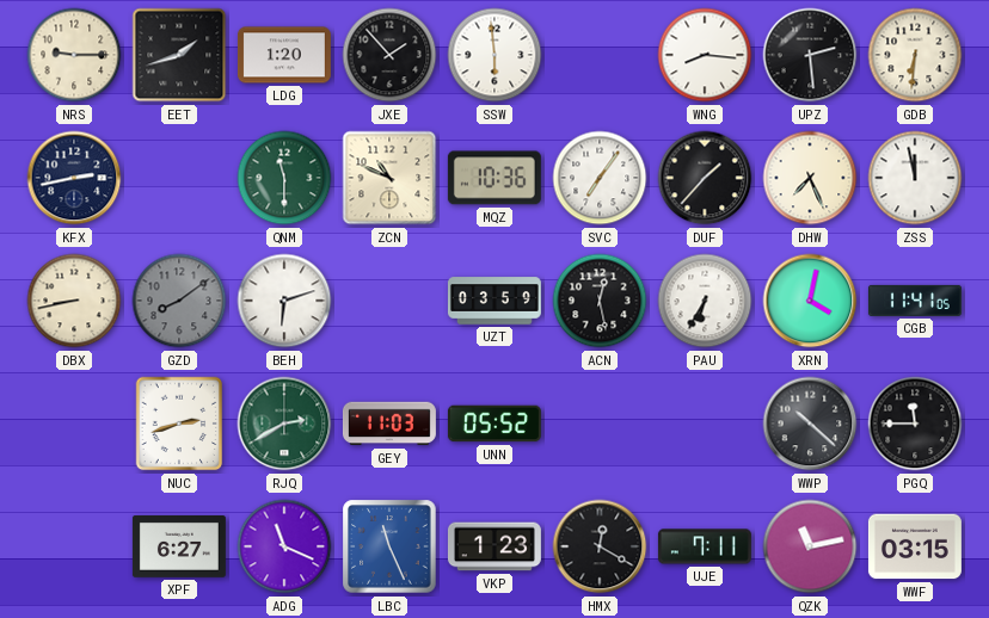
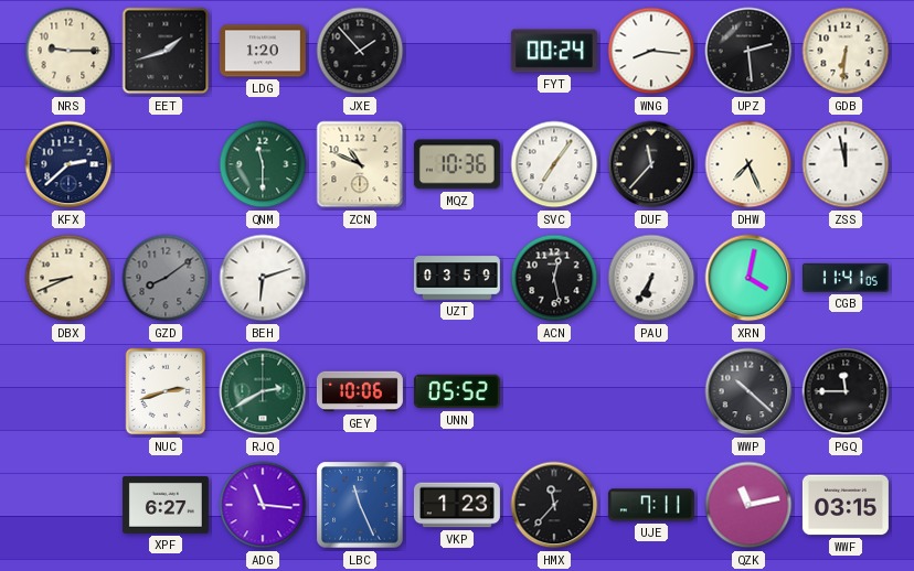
SSW: 5:59 -> none (494, 55)
FYT: none -> 00:24 (554, 51)
KFX: 2:43 -> 2:38 (68, 164)
DUF: 1:37 -> 11:37 (651, 164)
DBX: 8:43 -> 8:41 (68, 278)
GEY: 11:03 -> 10:06 (360, 391)
ADG: 11:19 -> 11:16 (263, 505)
HMX: 12:20 -> 11:37 (554, 505)
